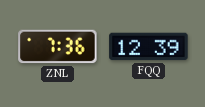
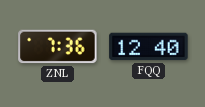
FQQ: 12:39 -> 12:40 (149, 47)
